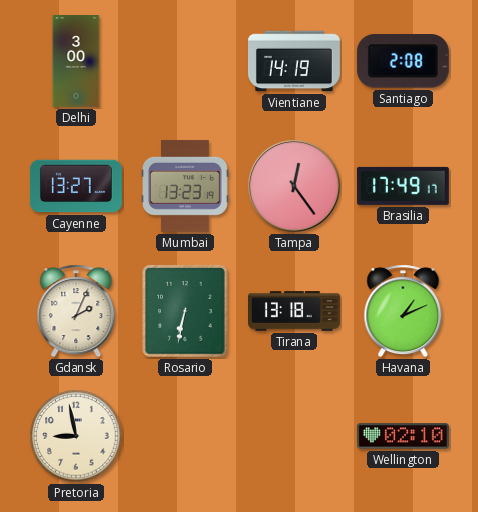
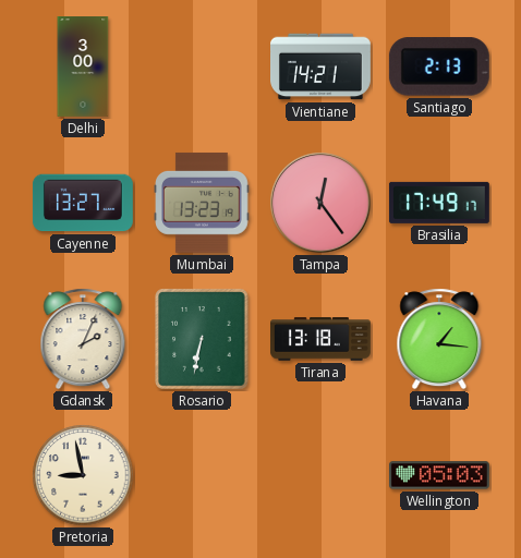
Vientiane: 14:19 -> 14:21 (322, 66)
Santiago: 2:08 -> 2:13 (439, 66)
Havana: 1:11 -> 1:16 (439, 339)
Wellington: 02:10 -> 05:03 (439, 475)
